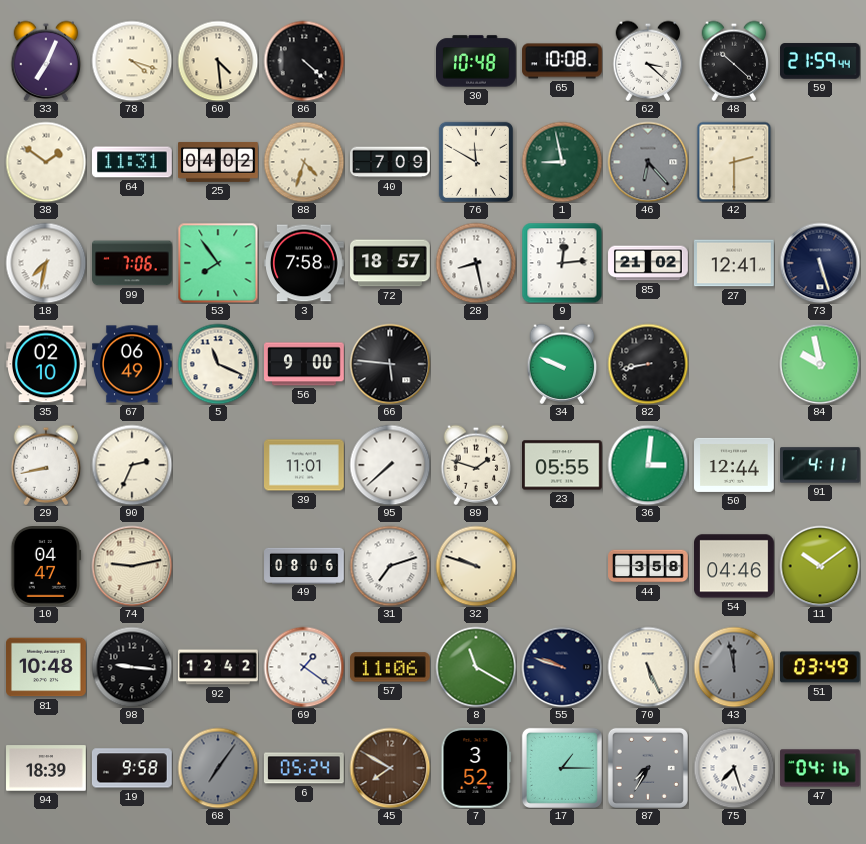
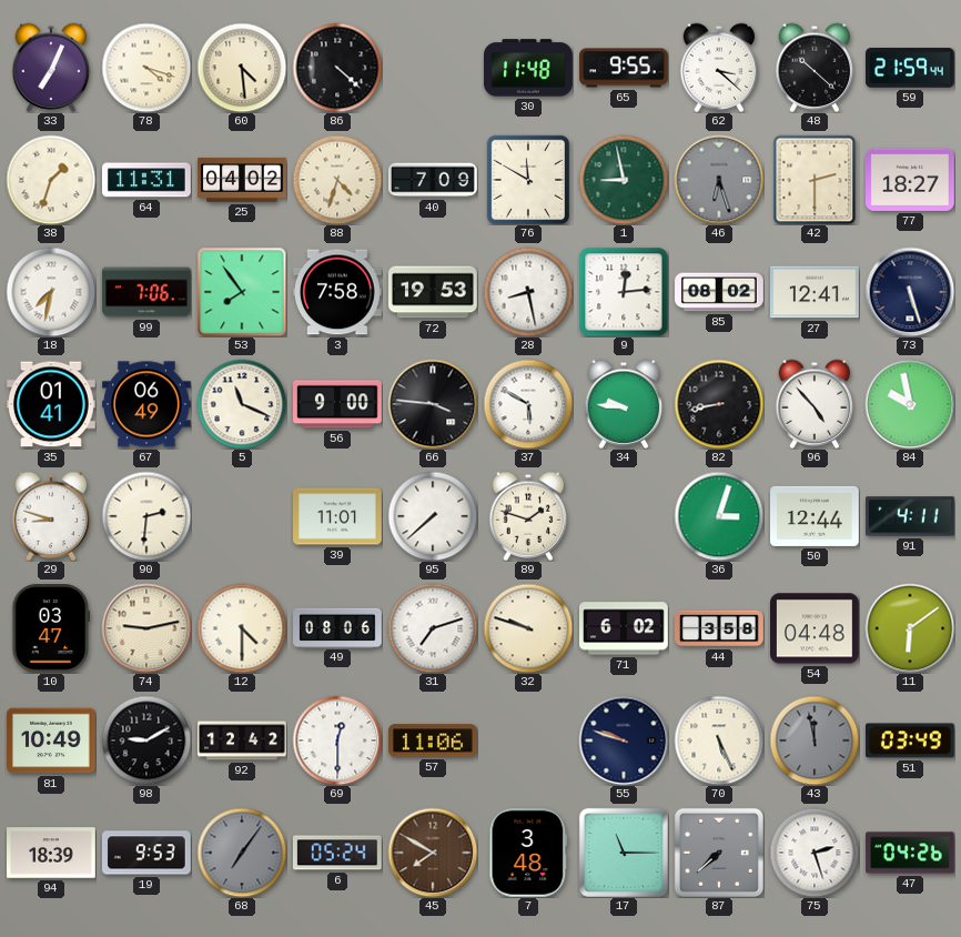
30: 10:48 -> 11:48 (529, 68)
65: 10:08 -> 9:55 (624, 68)
38: 1:51 -> 1:33 (51, 180)
46: 6:23 -> 6:27 (719, 180)
77: none -> 18:27 (911, 180)
72: 18:57 -> 19:53 (434, 292)
85: 21:02 -> 08:02 (719, 292)
35: 02:10 -> 01:41 (52, 404)
66: 5:46 -> 3:46 (433, 404)
37: none -> 5:50 (528, 404)
34: 9:49 -> 9:46 (624, 404)
96: none -> 4:53 (815, 404)
29: 8:43 -> 8:48 (51, 516)
90: 2:34 -> 2:31 (146, 516)
23: 05:55 -> none (563, 465)
36: 3:01 -> 3:03 (719, 516)
10: 04:47 -> 03:47 (51, 629)
12: none -> 4:30 (242, 628)
71: none -> 6:02 (625, 628)
54: 04:46 -> 04:48 (816, 628)
11: 10:09 -> 6:09 (910, 628)
81: 10:48 -> 10:49 (52, 740)
98: 9:16 -> 9:10 (146, 740)
69: 1:21 -> 12:30 (337, 740)
8: 11:20 -> none (476, 667)
19: 9:58 -> 9:53 (146, 853)
7: 3:52 -> 3:48 (528, 854)
17: 1:15 -> 11:15 (624, 853)
87: 7:35 -> 7:38 (719, 853)
75: 7:27 -> 2:27 (815, 853)
47: 04:16 -> 04:26 (910, 853)
